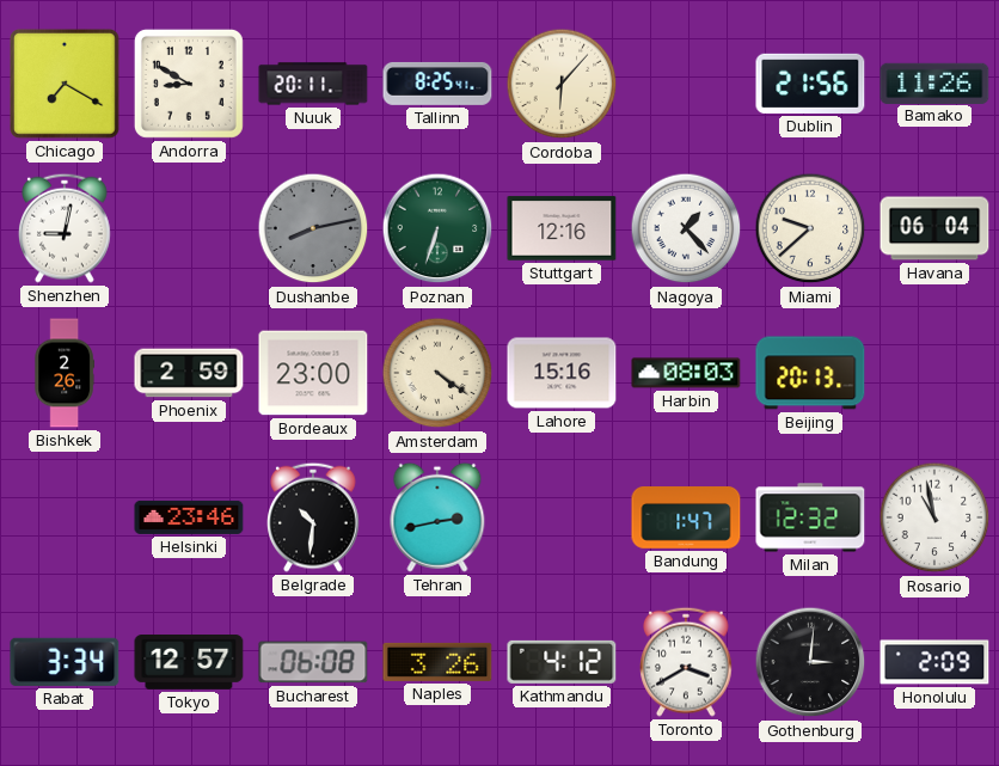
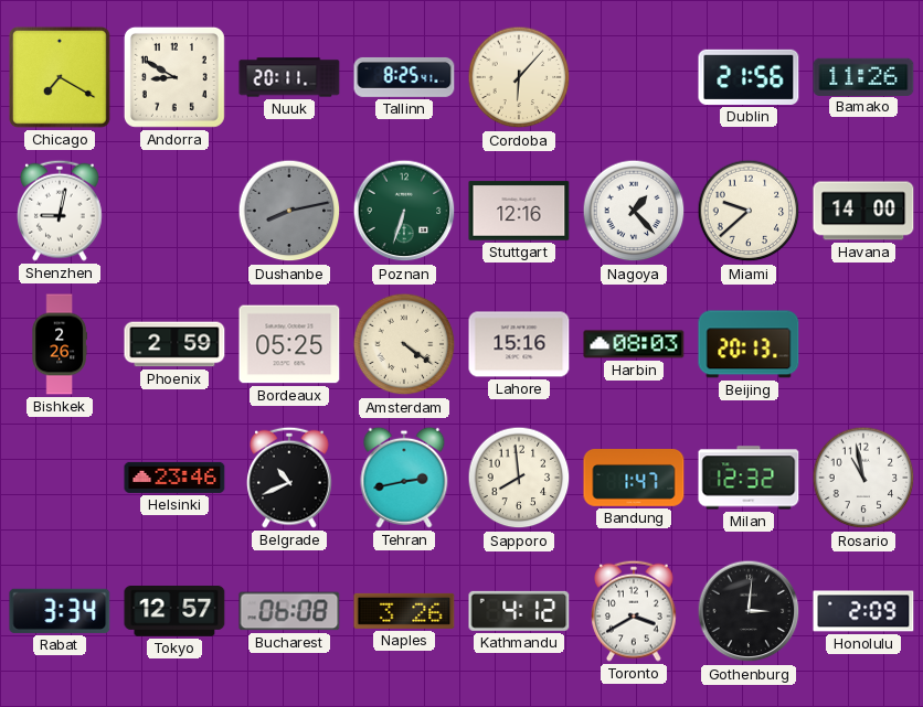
Havana: 06:04 -> 14:00 (863, 211)
Bordeaux: 23:00 -> 05:25 (289, 344)
Belgrade: 10:31 -> 10:41 (290, 478)
Sapporo: none -> 7:59 (519, 478)
